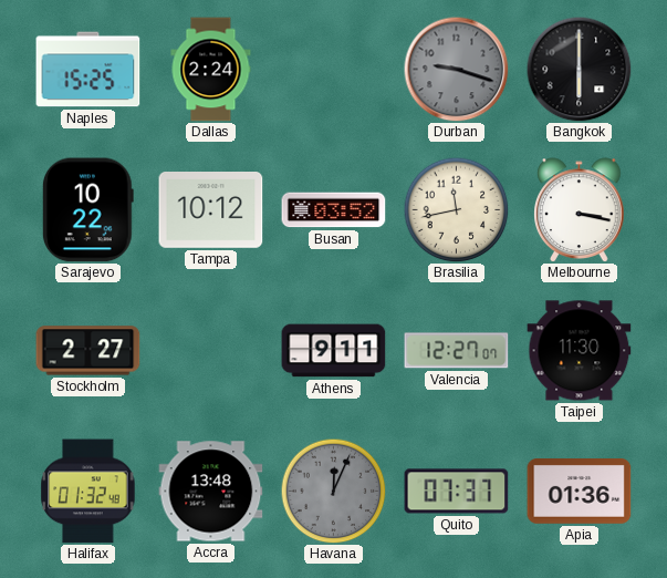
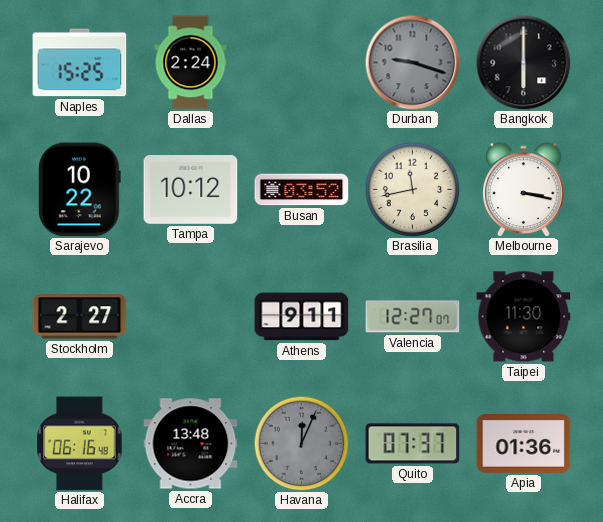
Halifax: 01:32 -> 06:16 (80, 444)
